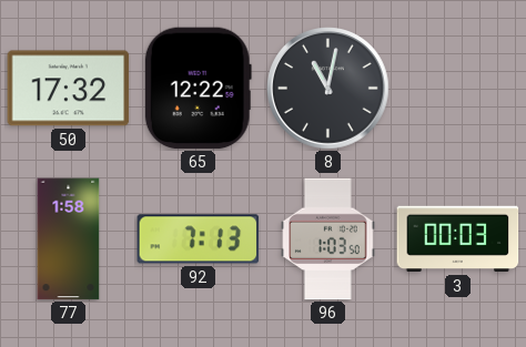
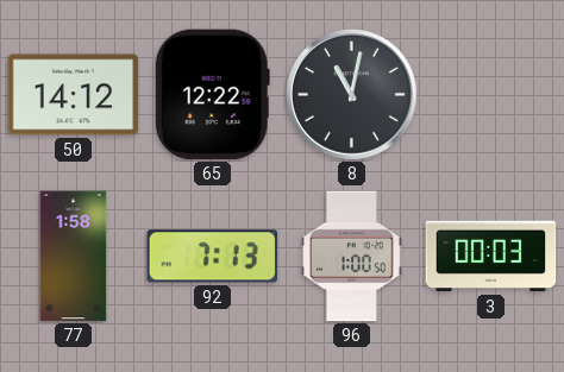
50: 17:32 -> 14:12 (74, 95)
96: 1:03 -> 1:00 (352, 257)
